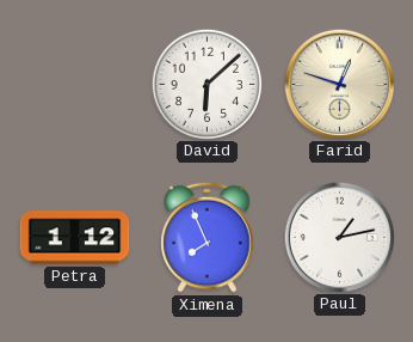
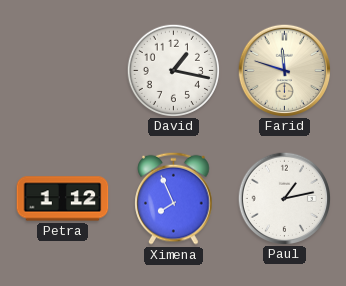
David: 6:08 -> 1:17 (173, 70)
Farid: 12:48 -> 11:48 (284, 70)
